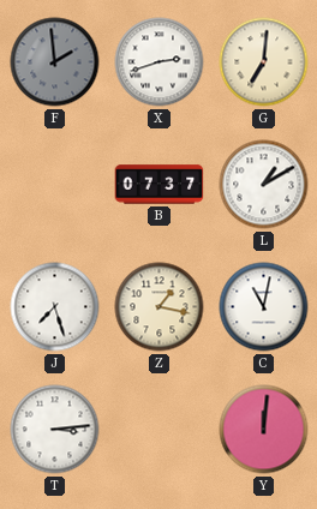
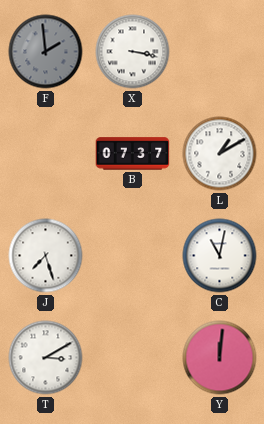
X: 2:42 -> 3:17 (133, 52)
G: 7:01 -> none (264, 62)
Z: 1:17 -> none (160, 307)
T: 3:14 -> 3:10 (46, 358)
